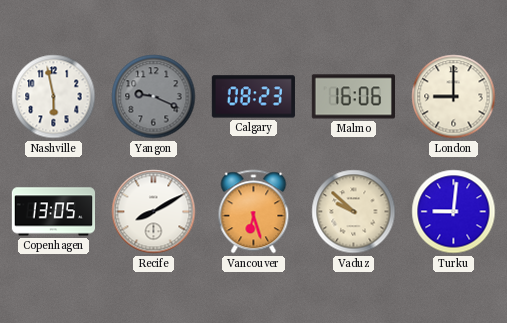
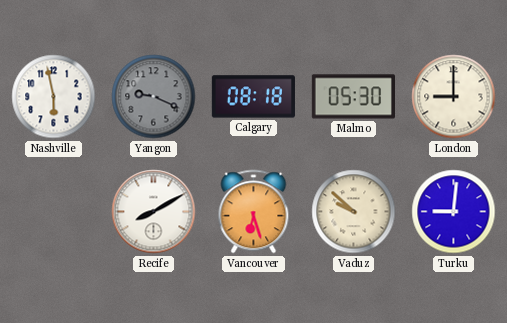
Calgary: 08:23 -> 08:18 (253, 97)
Malmo: 16:06 -> 05:30 (353, 97)
Copenhagen: 13:05 -> none (53, 212)
